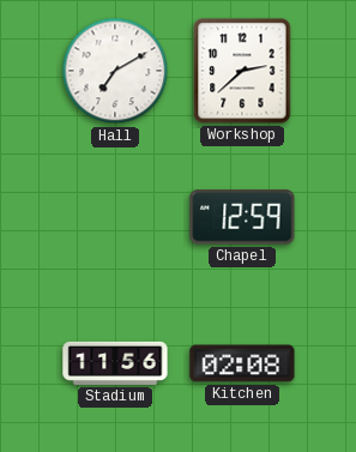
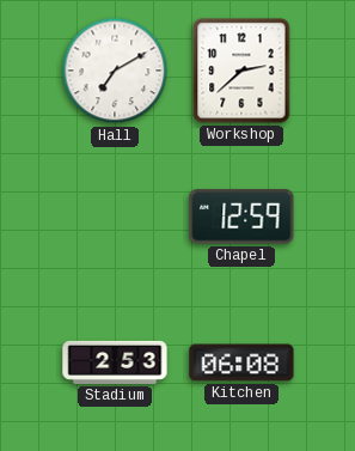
Stadium: 11:56 -> 2:53 (115, 362)
Kitchen: 02:08 -> 06:08 (241, 362)
